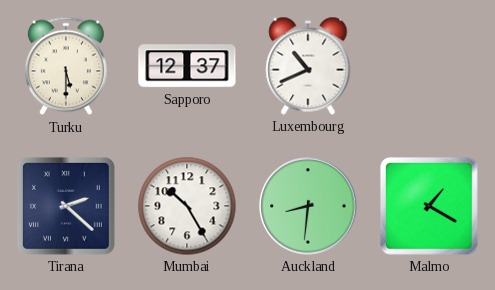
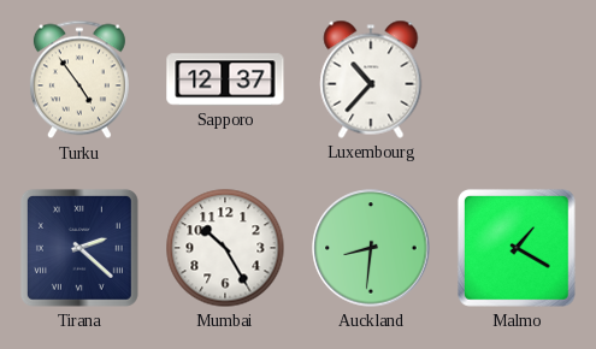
Turku: 5:30 -> 4:54 (79, 79)
Luxembourg: 10:41 -> 10:37 (371, 79)
